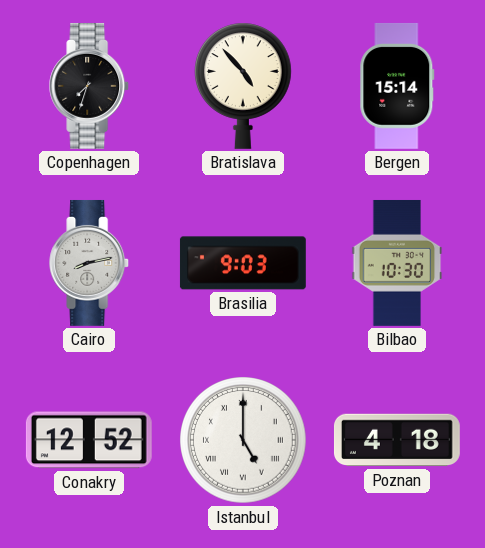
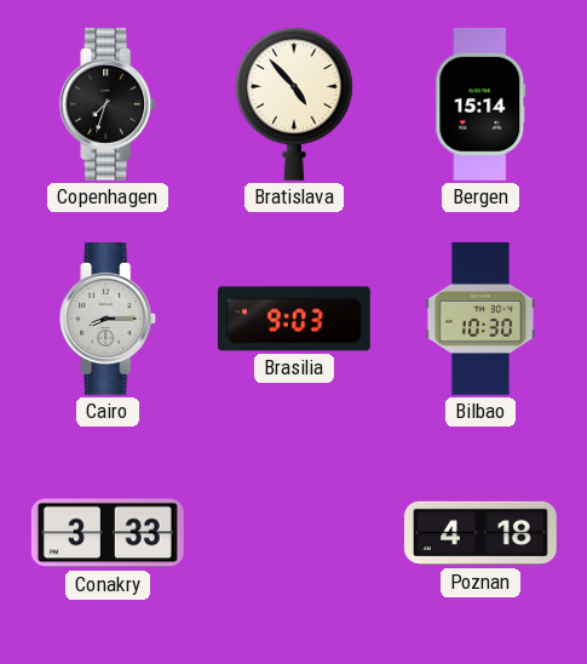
Cairo: 8:13 -> 8:15 (109, 319)
Conakry: 12:52 -> 3:33 (108, 533)
Istanbul: 5:00 -> none (243, 440)
